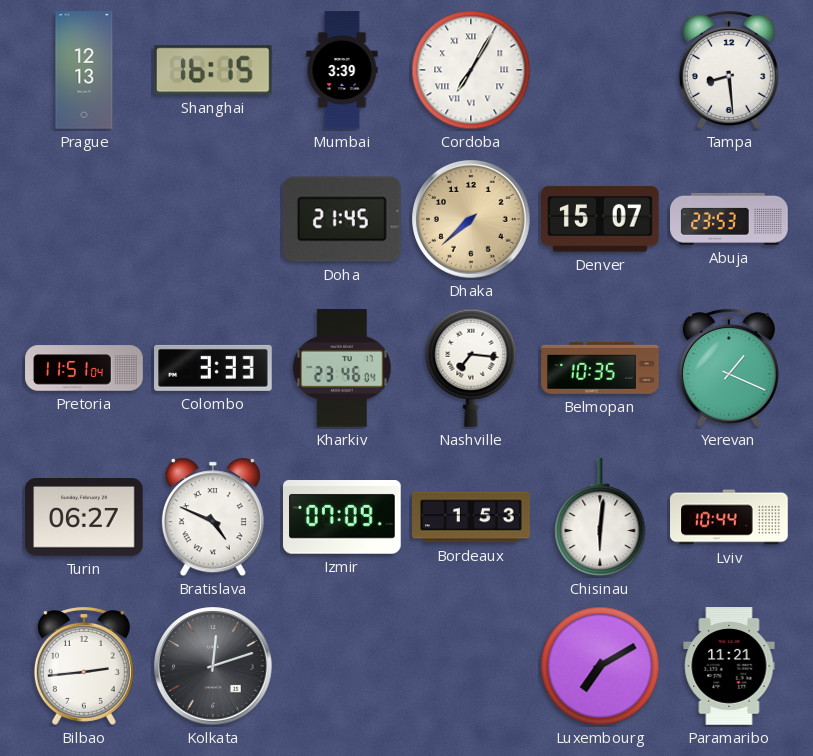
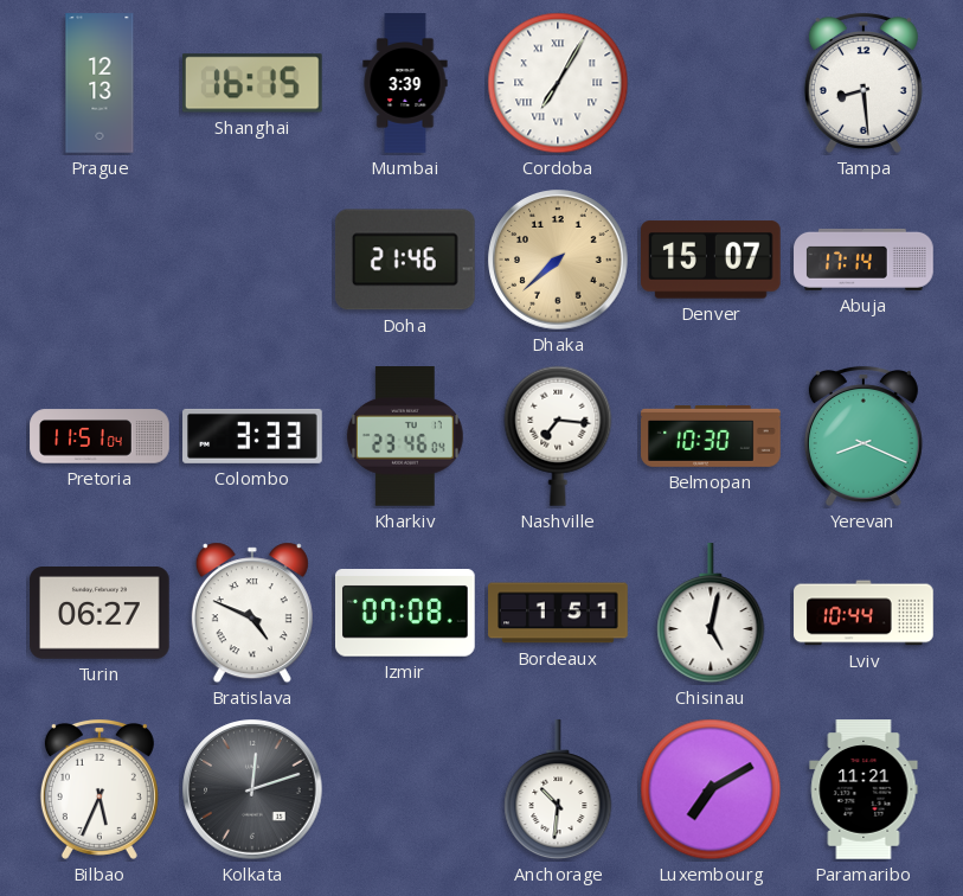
Doha: 21:45 -> 21:46 (405, 260)
Abuja: 23:53 -> 17:14 (864, 260)
Belmopan: 10:35 -> 10:30 (711, 436)
Yerevan: 1:19 -> 8:19 (864, 436)
Izmir: 07:09 -> 07:08 (406, 614)
Bordeaux: 1:53 -> 1:51 (558, 613)
Chisinau: 6:01 -> 5:02 (711, 614)
Bilbao: 2:44 -> 5:34 (99, 789)
Anchorage: none -> 10:31 (558, 791)
